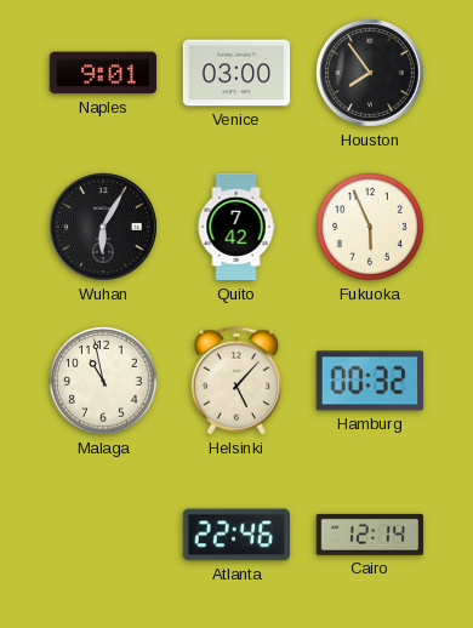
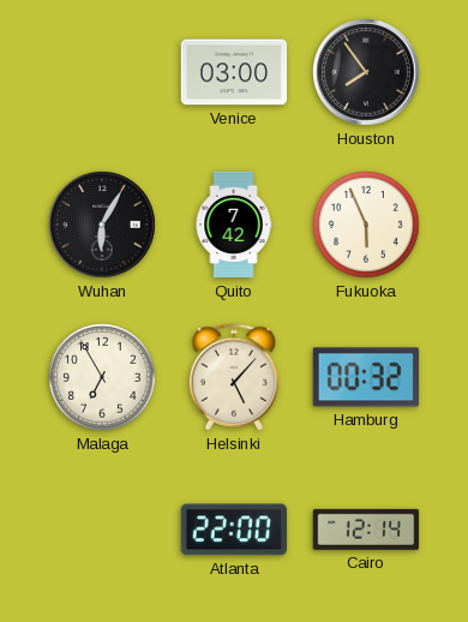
Naples: 9:01 -> none (102, 73)
Malaga: 10:58 -> 6:55 (102, 377)
Atlanta: 22:46 -> 22:00 (234, 530)
